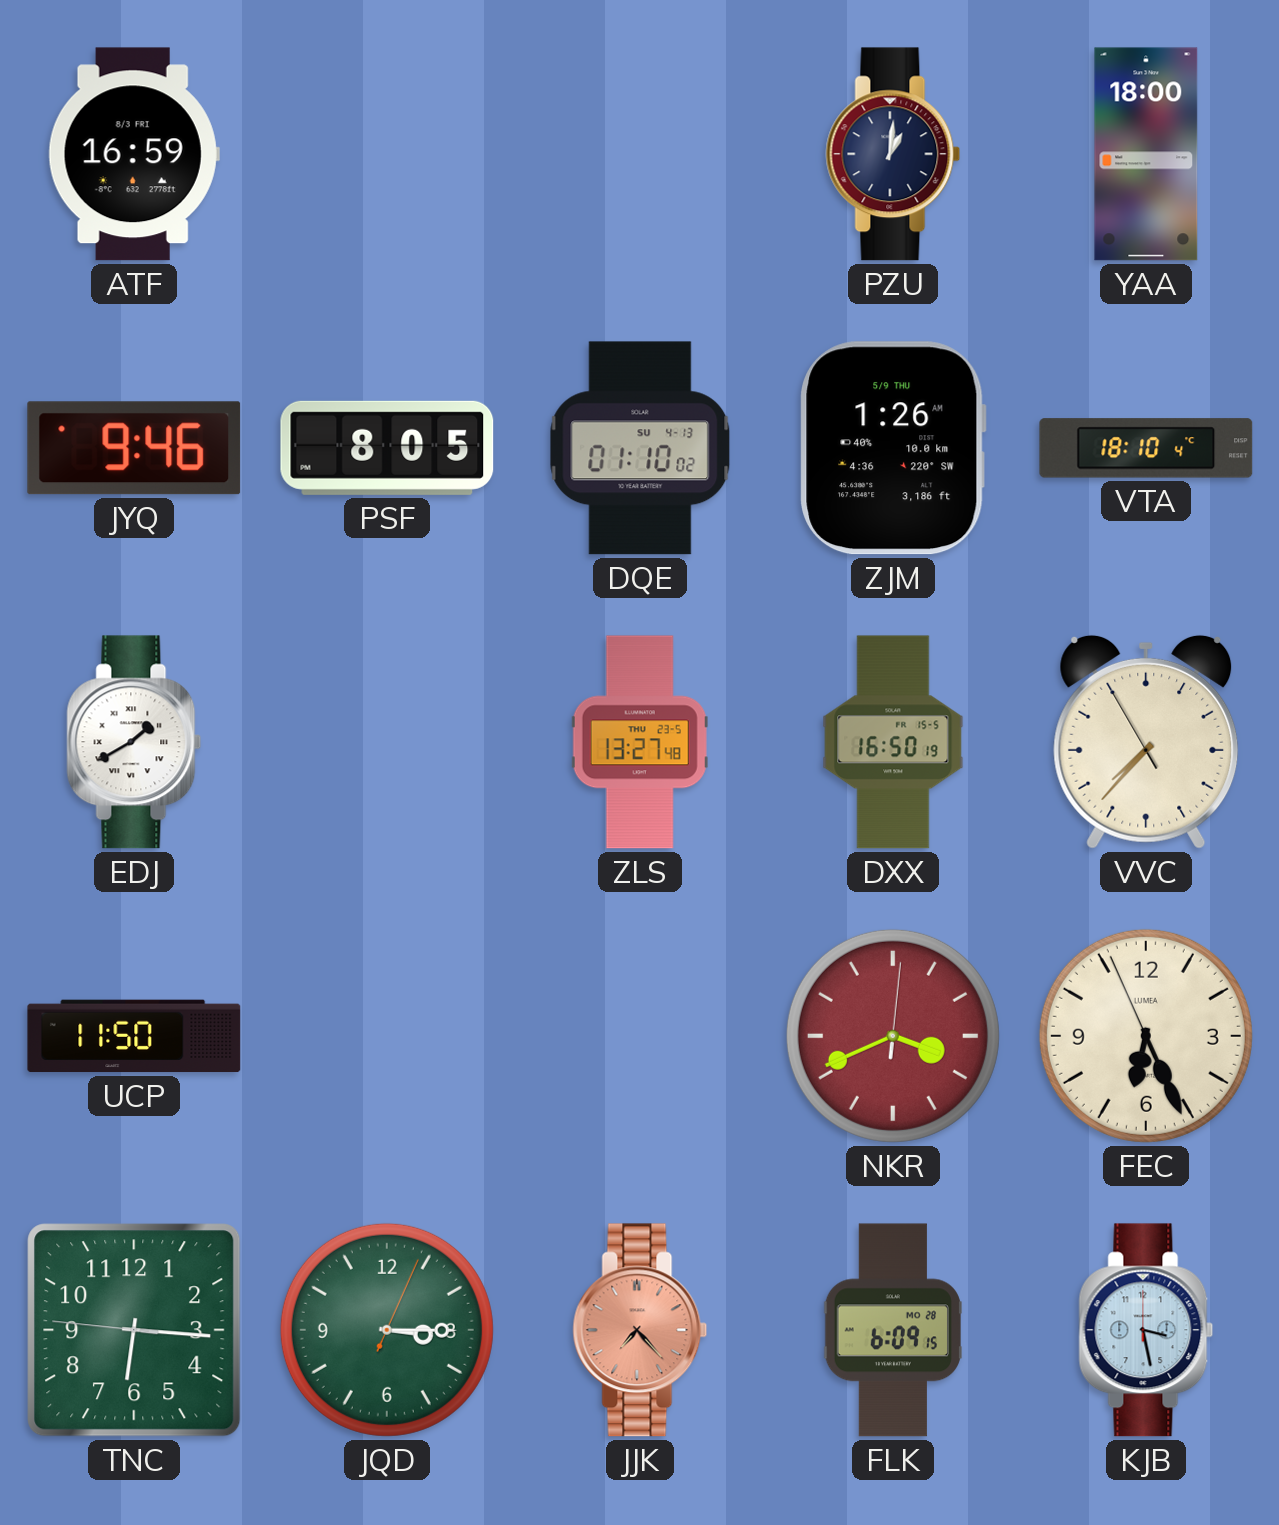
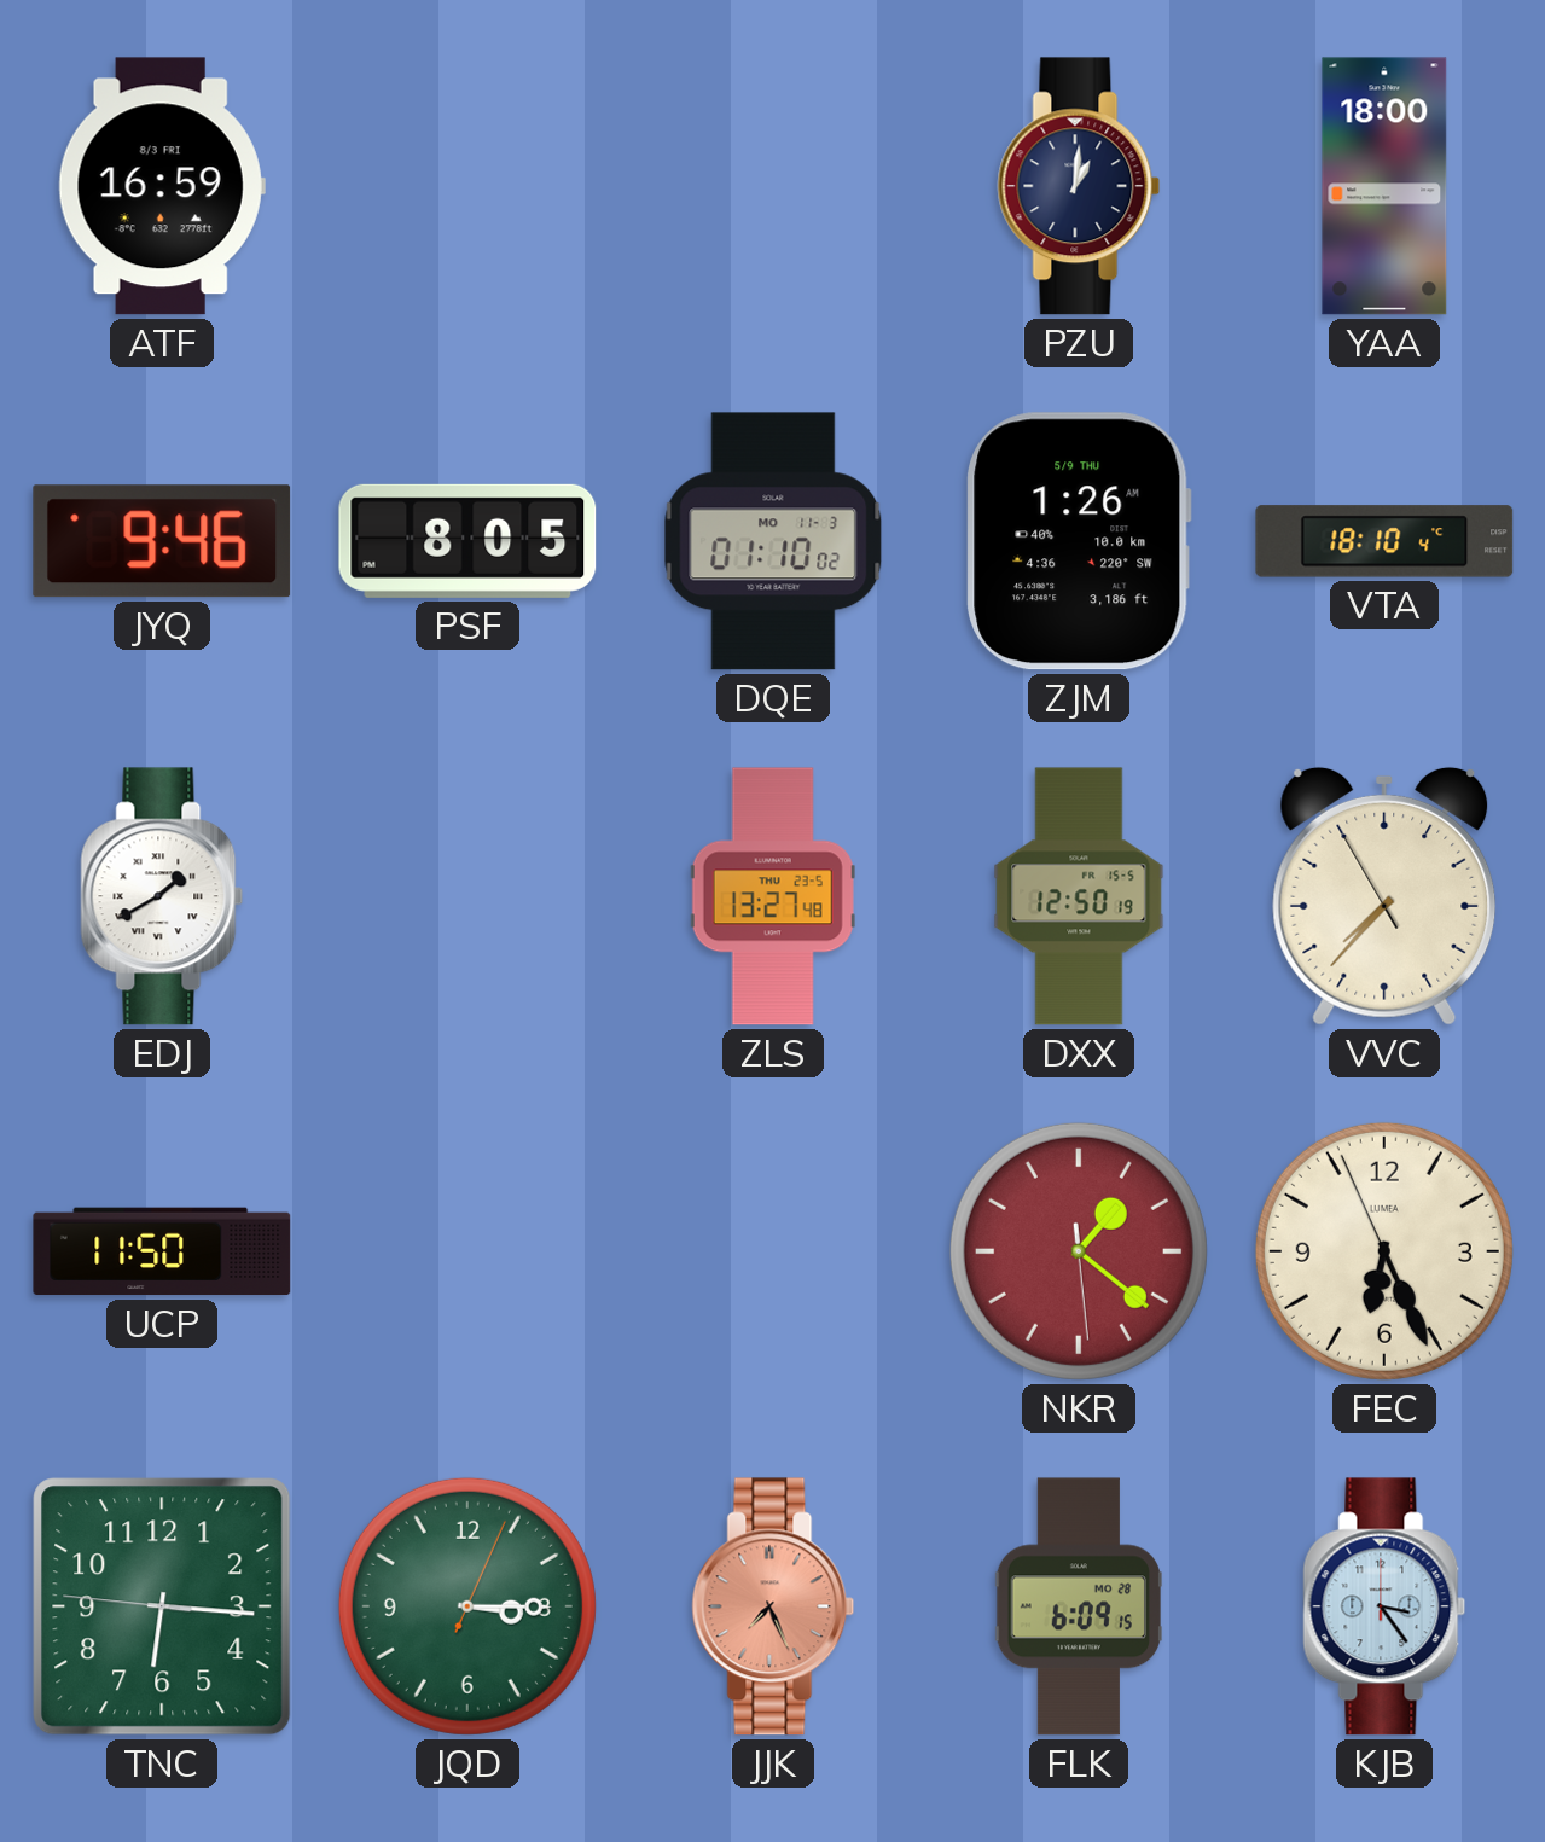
DQE date: SU 4-13 -> MO 11-3 (773, 541)
DXX: 16:50 -> 12:50 (1079, 896)
NKR: 3:41 -> 1:21 (1079, 1251)
JJK: 7:23 -> 7:26 (773, 1606)
KJB: 3:28 -> 3:24 (1384, 1606)
